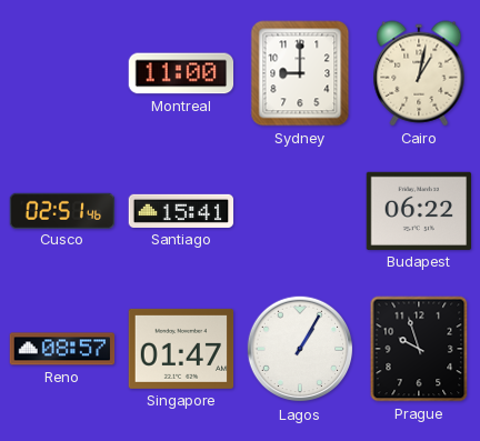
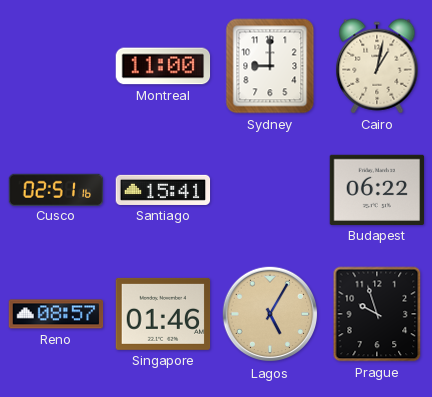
Cusco: 02:51:46 -> 02:51:16 (56, 189)
Singapore: 01:47 -> 01:46 (163, 314)
Lagos: 1:05 -> 5:05 (270, 314)
Lagos dial: white -> champagne (270, 314)
